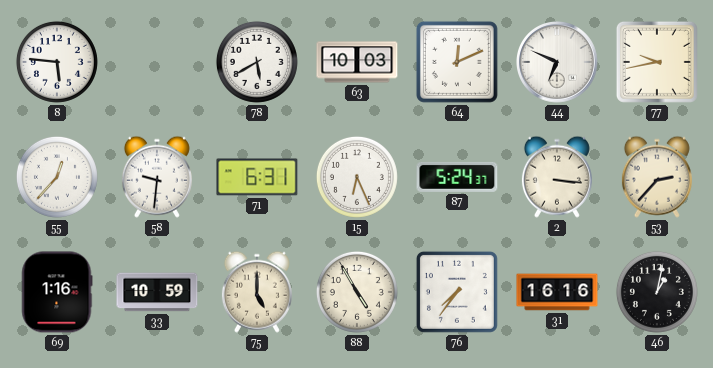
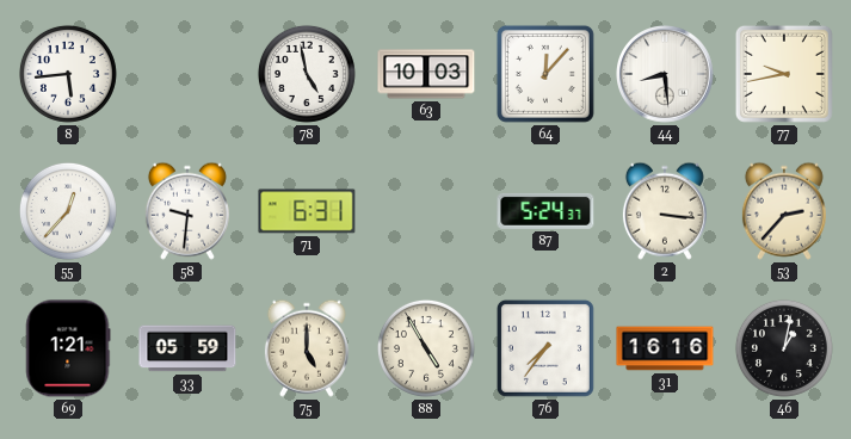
8: 5:46 -> 5:44 (68, 74)
78: 5:40 -> 4:58 (307, 74)
64: 12:11 -> 12:07 (545, 74)
44: 6:49 -> 8:29 (665, 75)
15: 6:26 -> none (357, 177)
69: 1:16 -> 1:21 (68, 348)
33: 10:59 -> 05:59 (187, 348)
